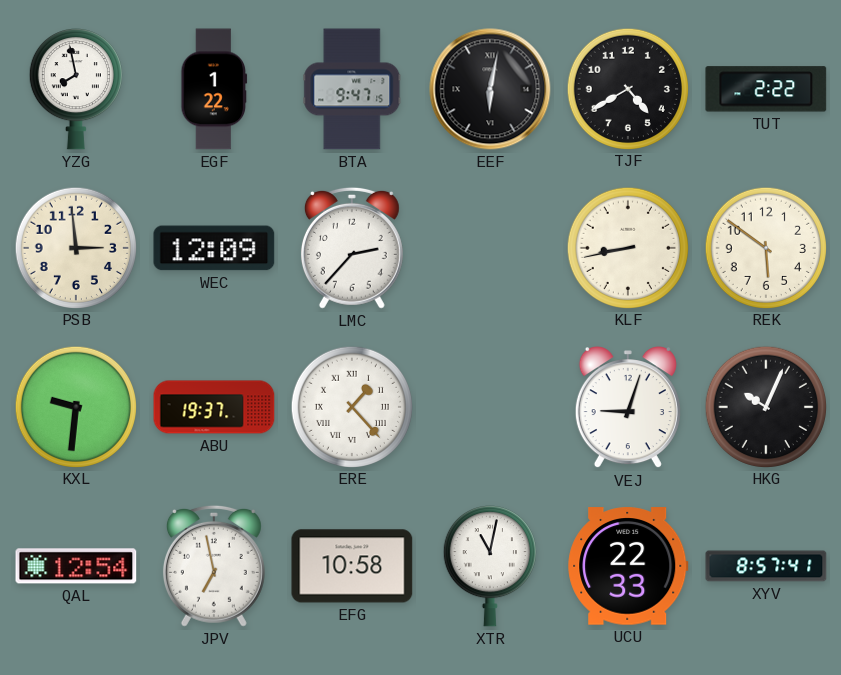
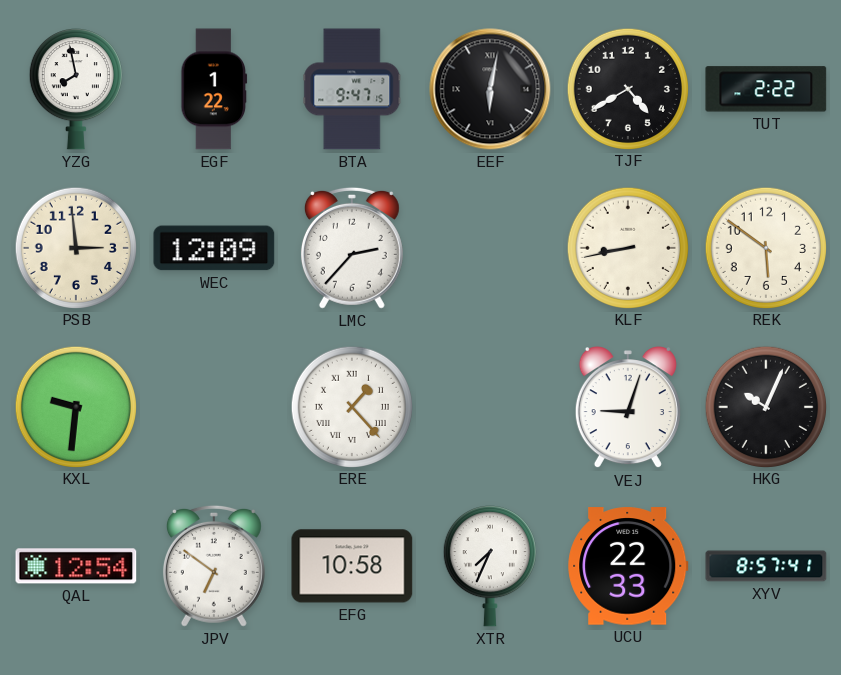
ABU: 19:37 -> none (214, 407)
JPV: 6:58 -> 6:51 (214, 566)
XTR: 11:02 -> 7:34 (490, 567)
